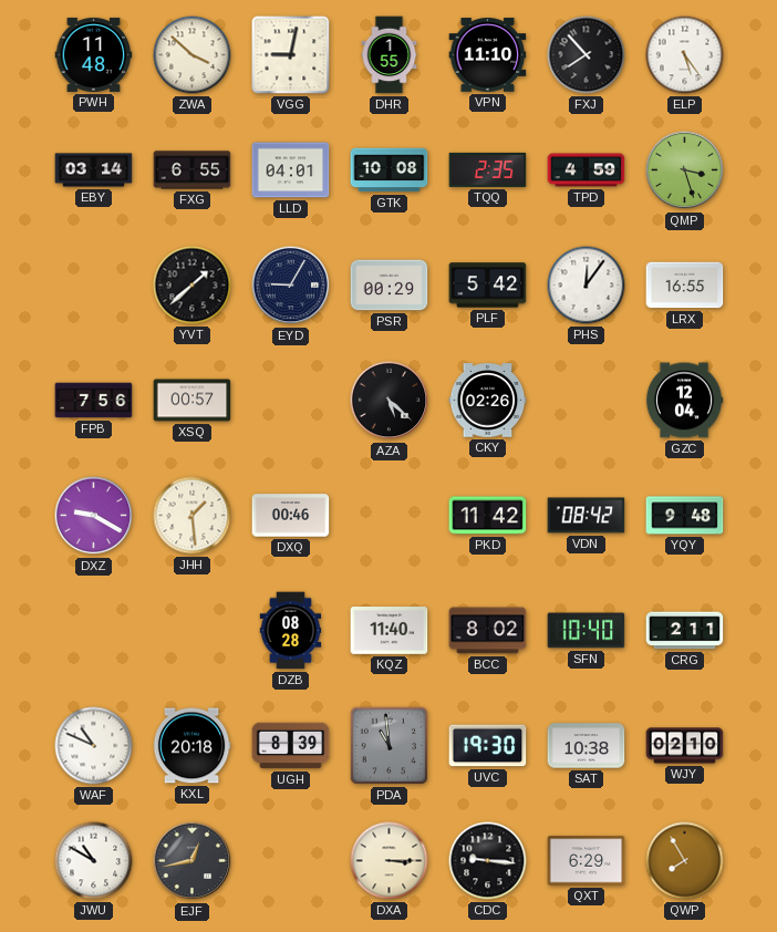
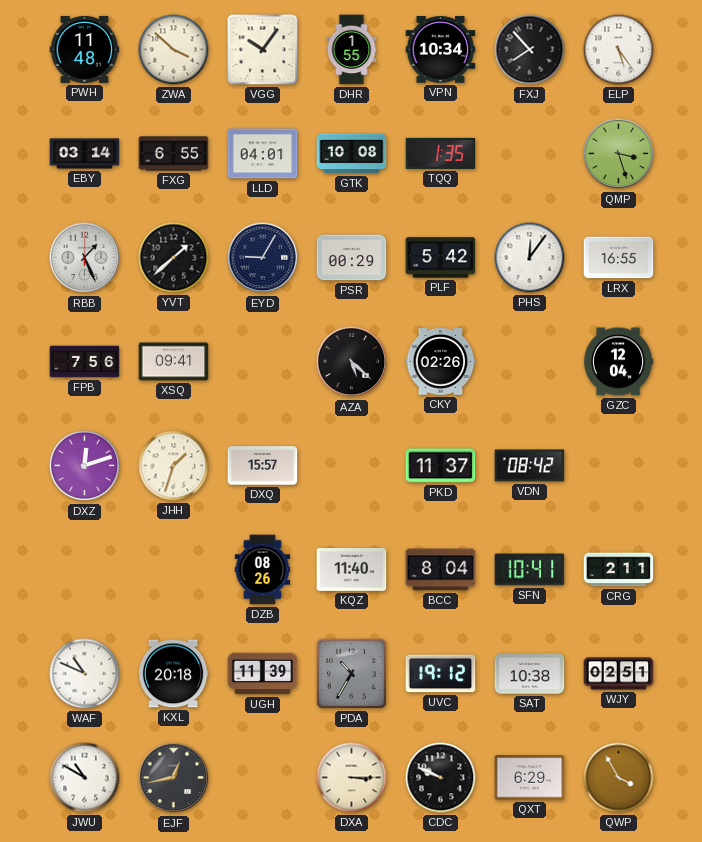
VGG: 9:02 -> 10:06 (263, 50)
VPN: 11:10 -> 10:34 (441, 50)
TQQ: 2:35 -> 1:35 (441, 153)
TPD: 4:59 -> none (587, 170)
RBB: none -> 1:26 (85, 258)
XSQ: 00:57 -> 09:41 (174, 362)
DXZ: 9:20 -> 12:12 (85, 466)
JHH: 1:29 -> 1:33 (174, 466)
DXQ: 00:46 -> 15:57 (263, 466)
PKD: 11:42 -> 11:37 (441, 466)
YQY: 9:48 -> none (685, 516)
DZB: 08:28 -> 08:26 (263, 570)
BCC: 8:02 -> 8:04 (441, 570)
SFN: 10:40 -> 10:41 (530, 570)
UGH: 8:39 -> 11:39 (263, 674)
PDA: 10:59 -> 10:35 (351, 673)
UVC: 19:30 -> 19:12 (441, 674)
WJY: 02:10 -> 02:51 (619, 674)
CDC: 9:16 -> 9:49 (441, 778)
QWP: 7:55 -> 3:55 (619, 778)
